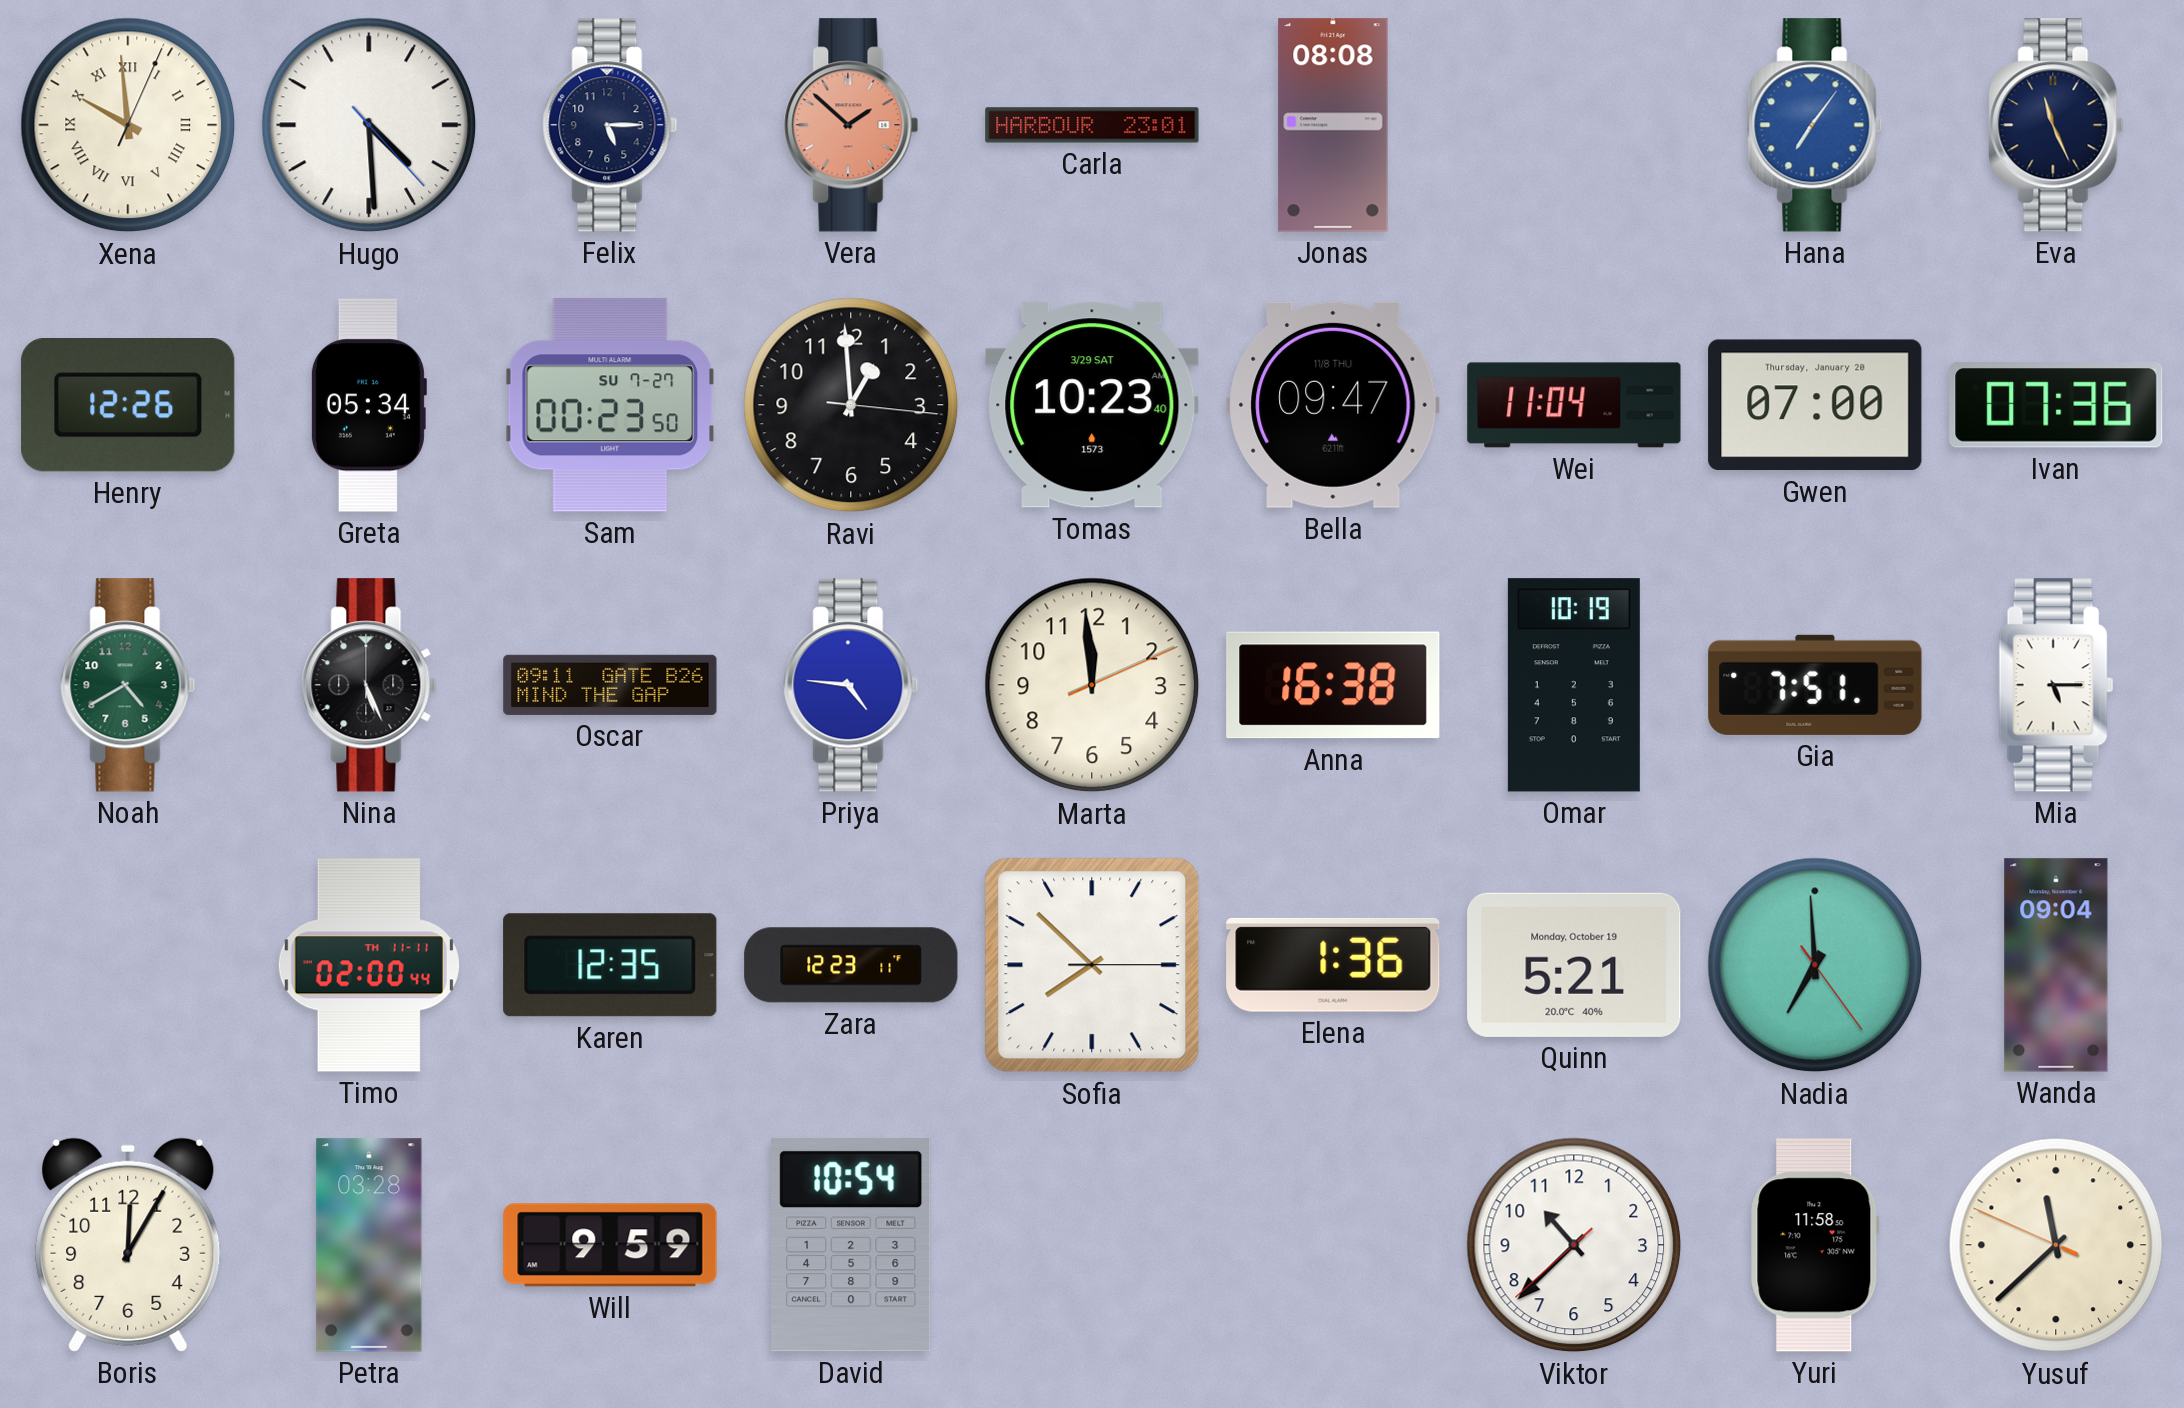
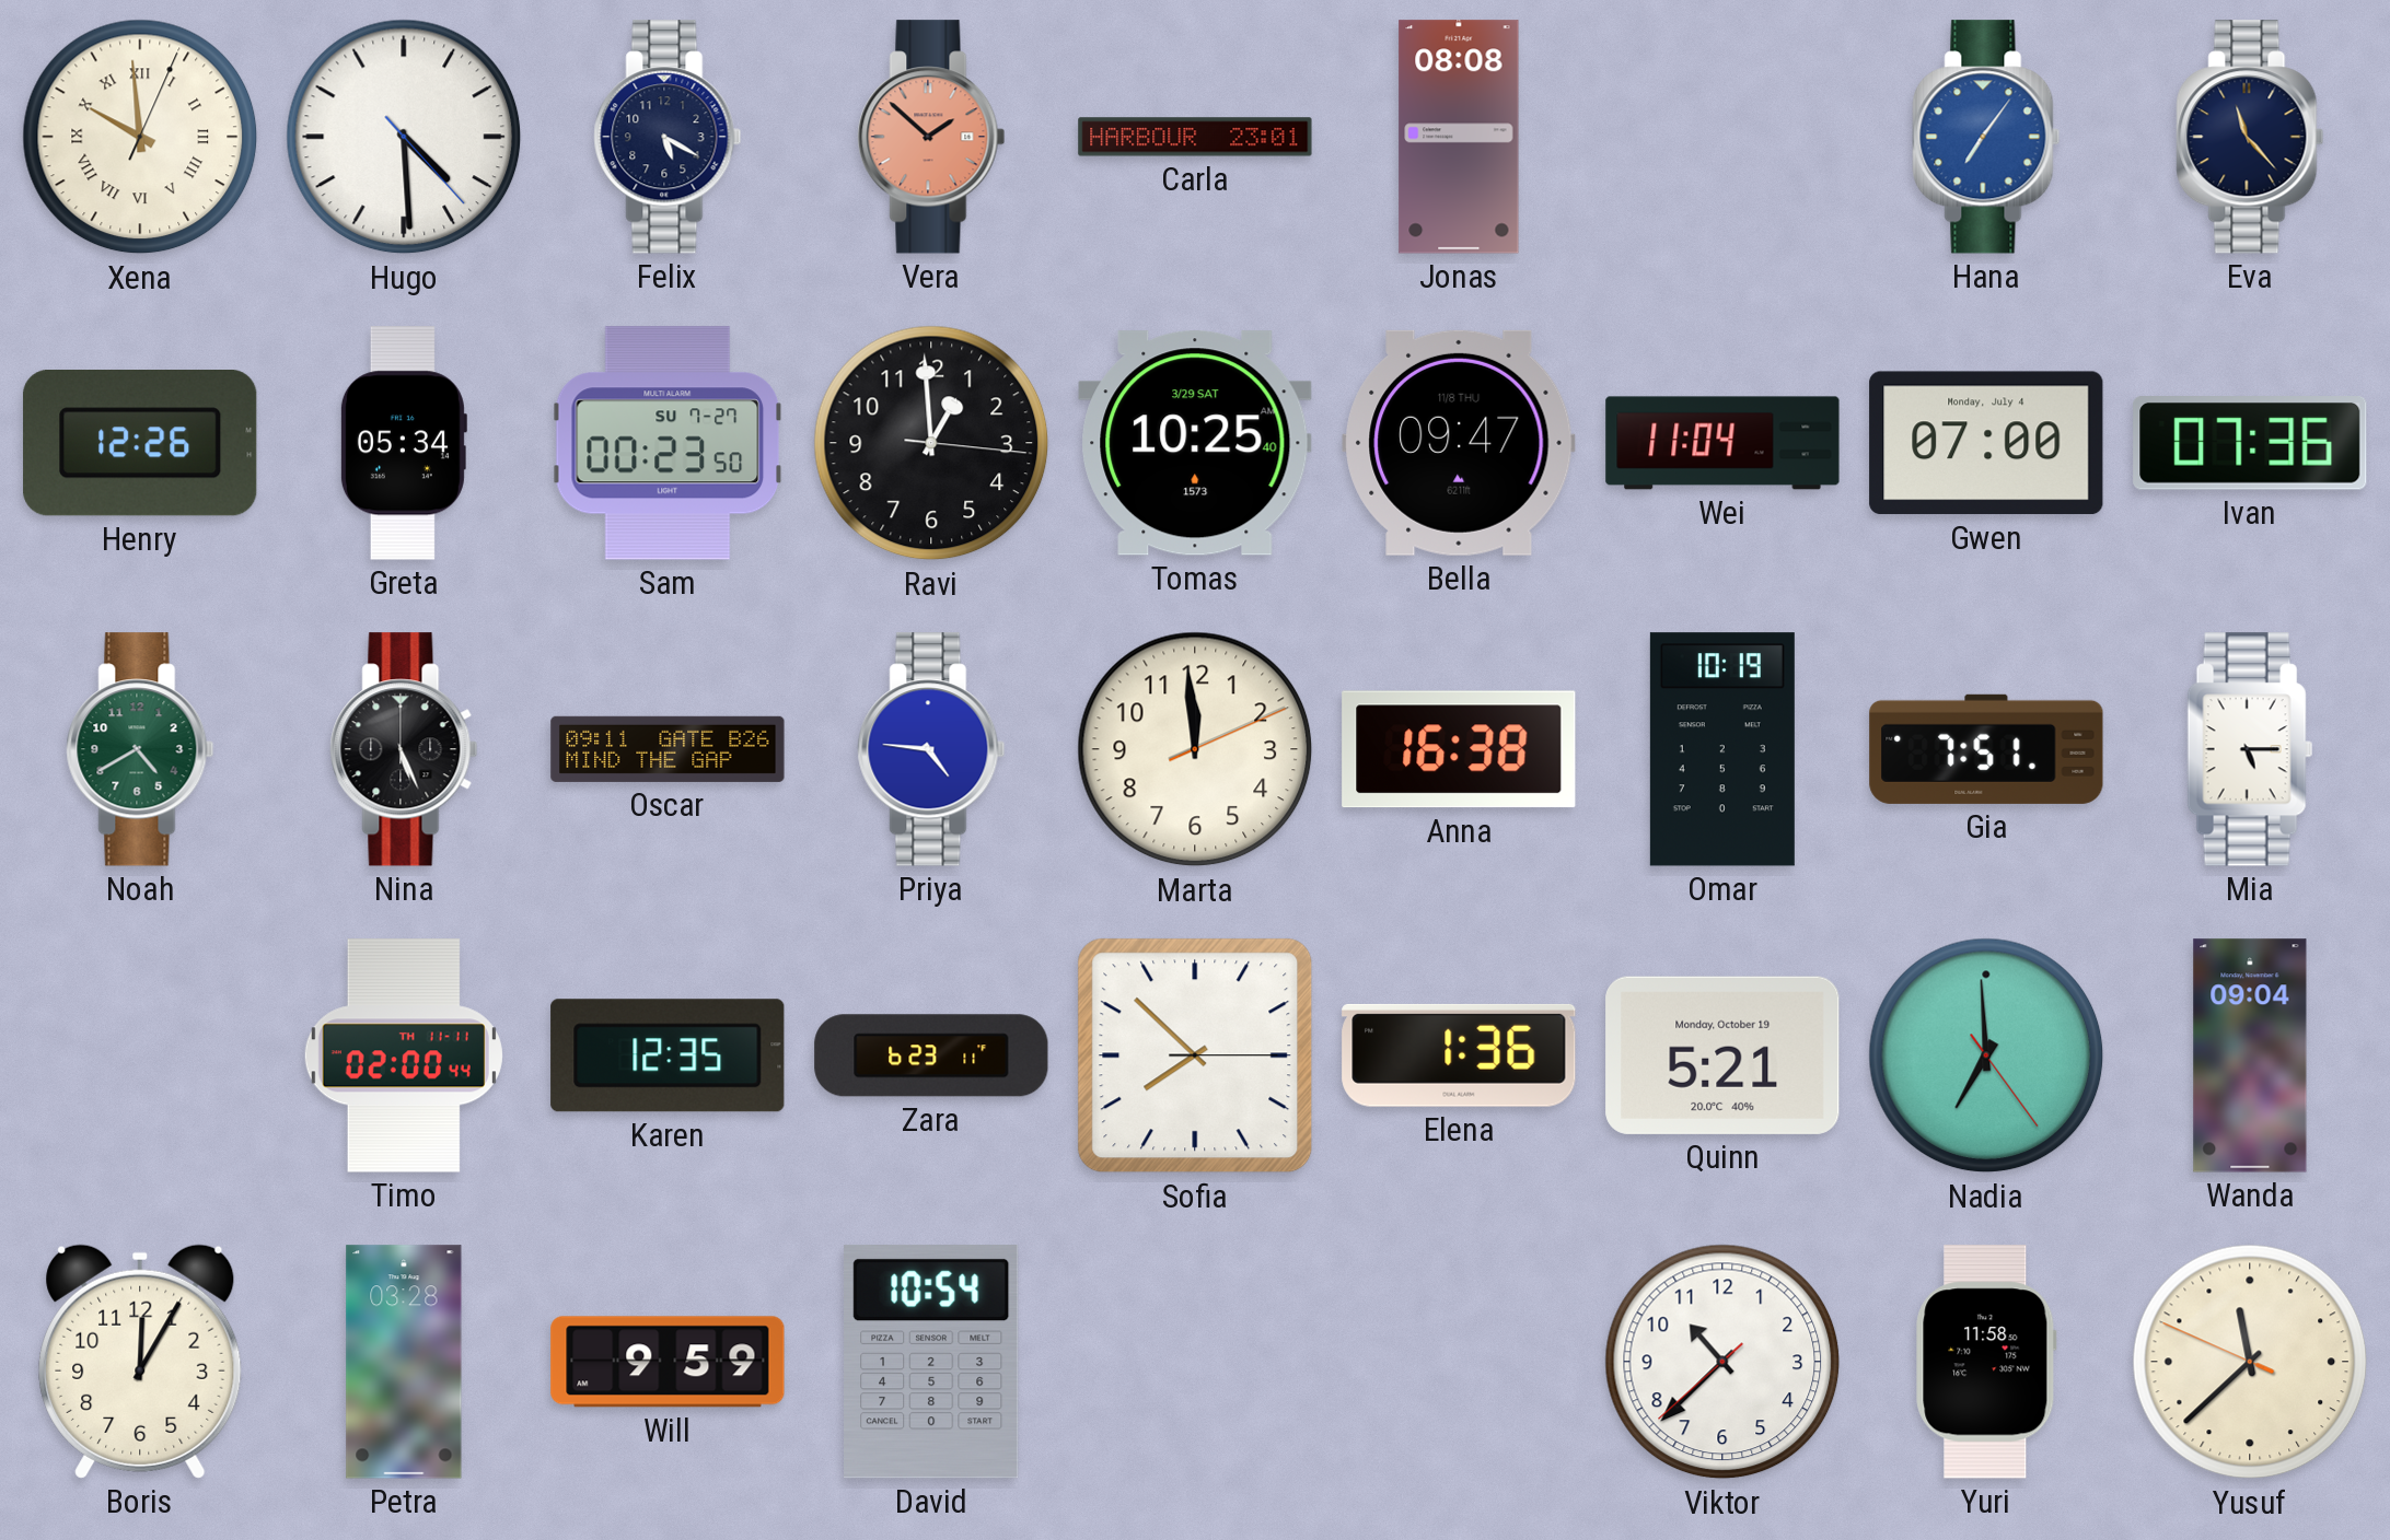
Felix: 5:15 -> 5:20 (668, 137)
Eva: 11:26 -> 11:23 (2250, 137)
Tomas: 10:23 -> 10:25 (1195, 443)
Gwen date: Thursday, January 20 -> Monday, July 4 (1986, 443)
Zara: 12:23 -> 6:23 (931, 1055)
